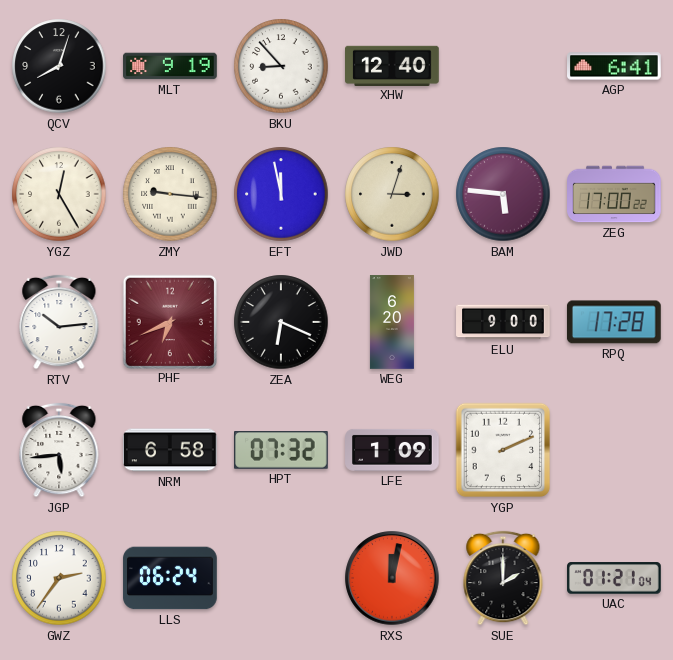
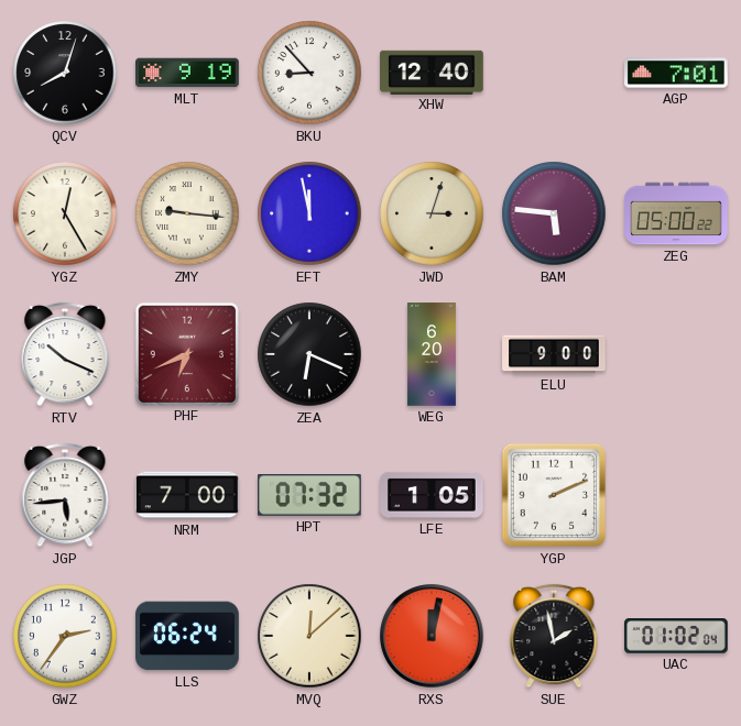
AGP: 6:41 -> 7:01 (677, 73)
ZEG: 17:00 -> 05:00 (676, 213)
RTV: 10:14 -> 10:19 (65, 354)
RPQ: 17:28 -> none (614, 322)
NRM: 6:58 -> 7:00 (187, 495)
LFE: 1:09 -> 1:05 (432, 495)
MVQ: none -> 12:08 (309, 636)
SUE: 2:00 -> 1:58 (554, 636)
UAC: 01:21 -> 01:02 (676, 636)
